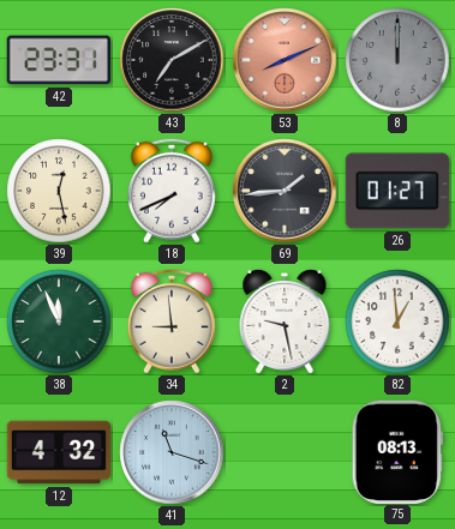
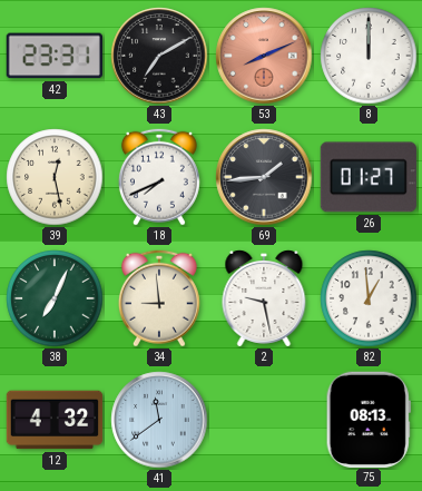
8 dial: grey -> white (369, 56)
38: 11:56 -> 7:04 (55, 298)
41: 11:18 -> 11:39 (159, 420)
